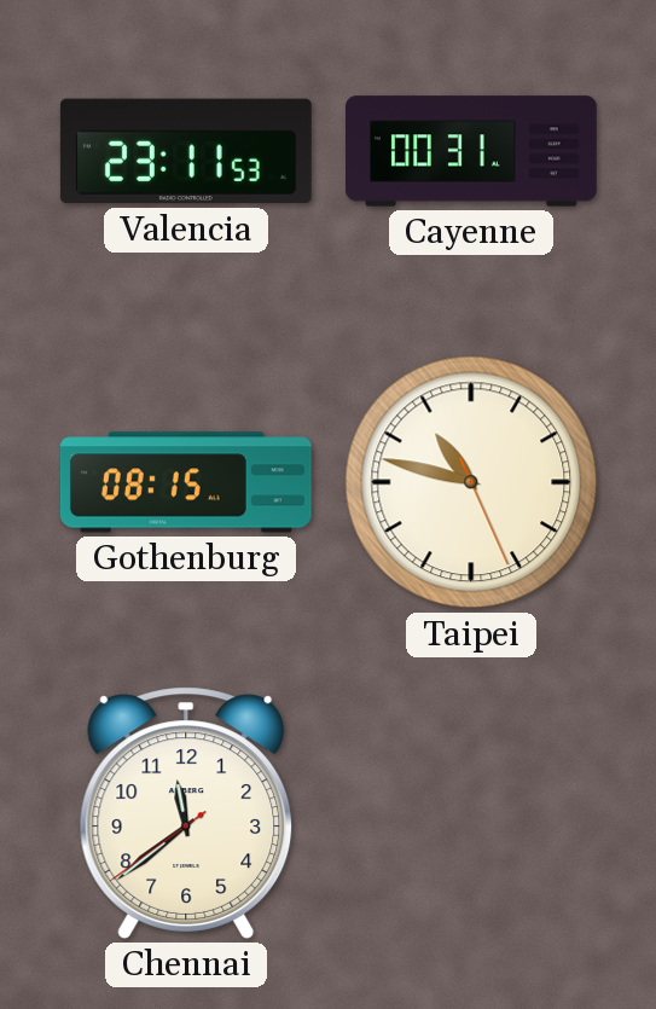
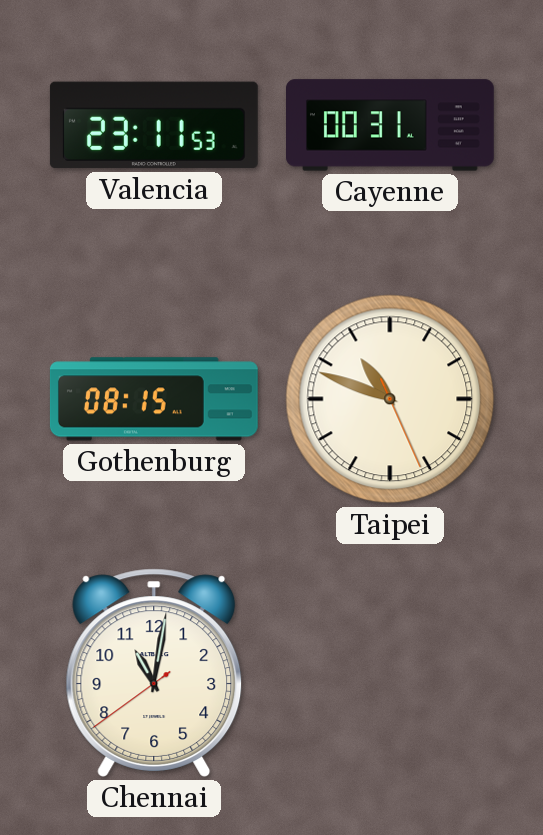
Taipei: 10:47 -> 10:48 (390, 399)
Chennai: 11:38 -> 11:01 (154, 673)
